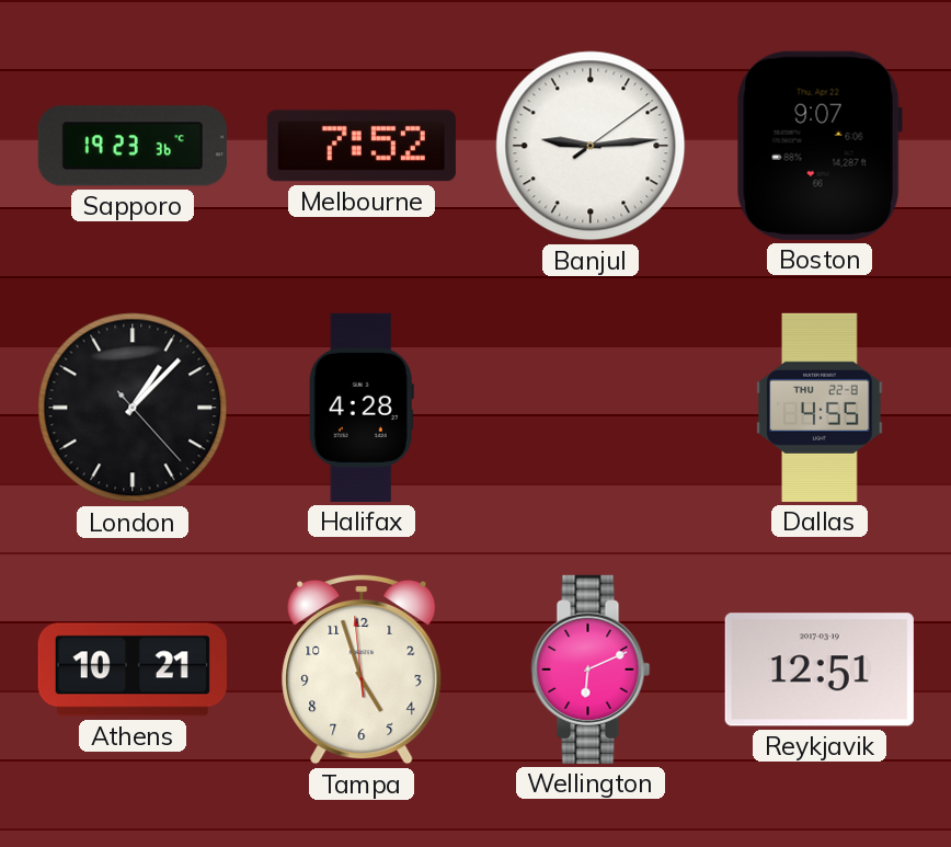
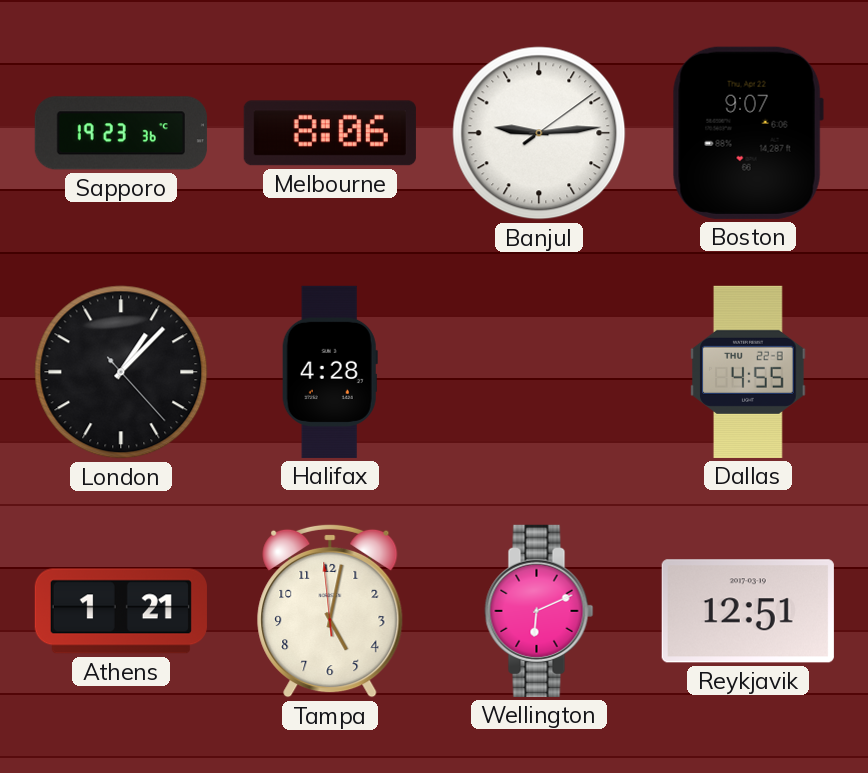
Melbourne: 7:52 -> 8:06 (330, 133)
Athens: 10:21 -> 1:21 (121, 611)
Tampa: 4:56 -> 5:01 (330, 611)
